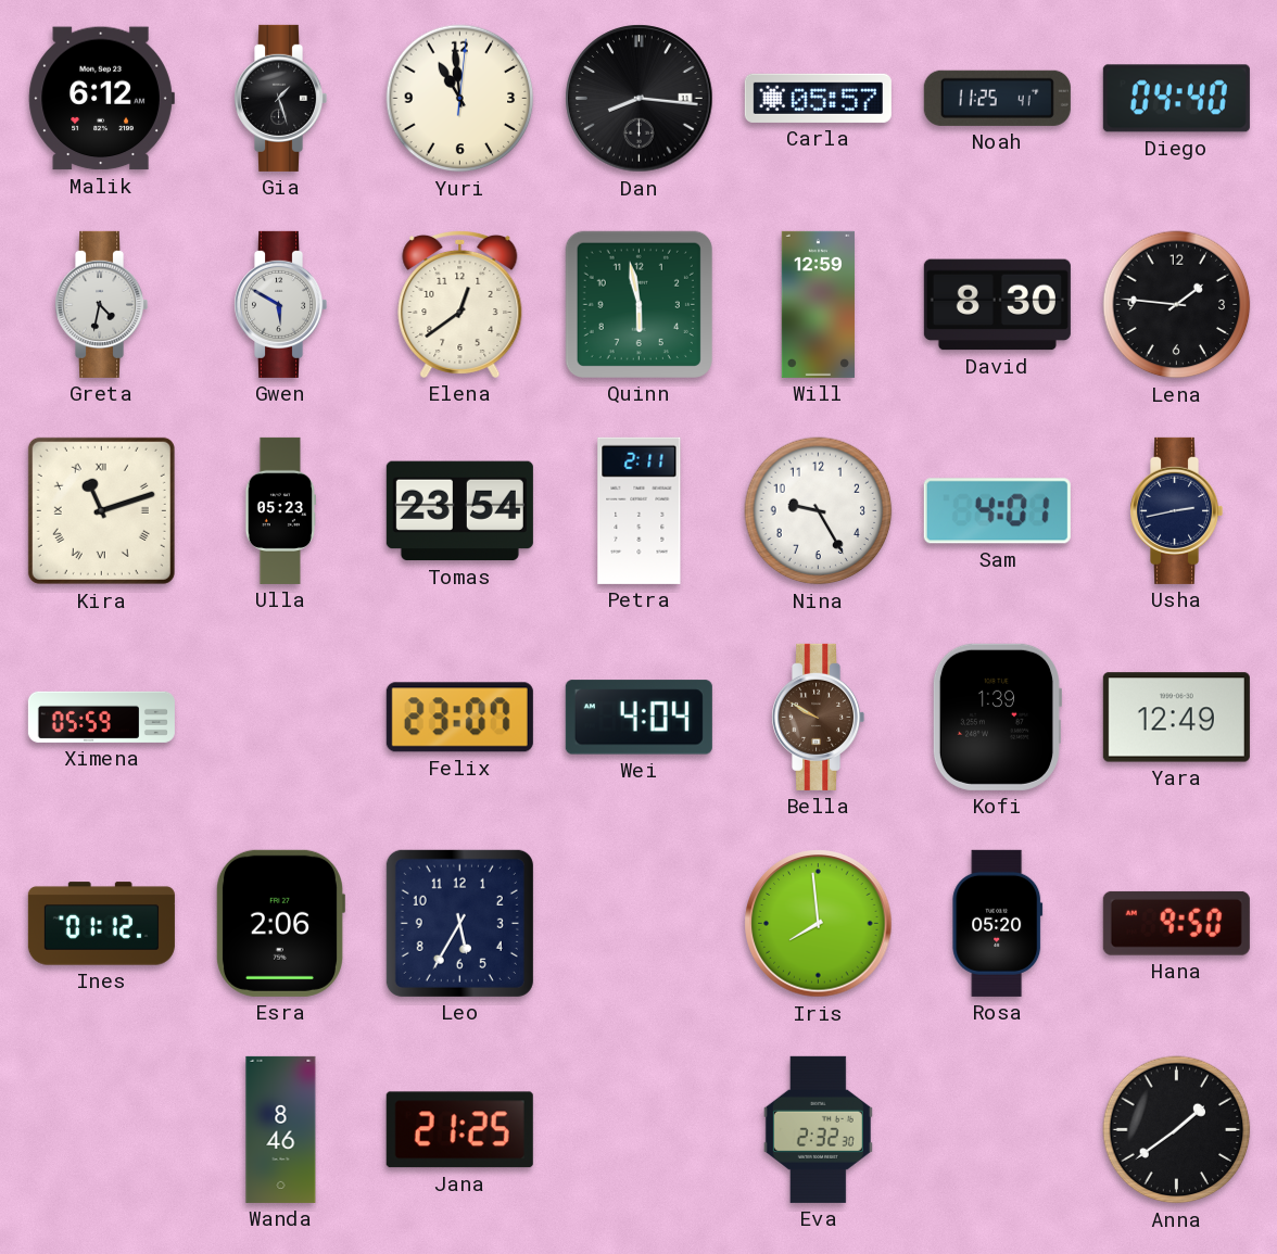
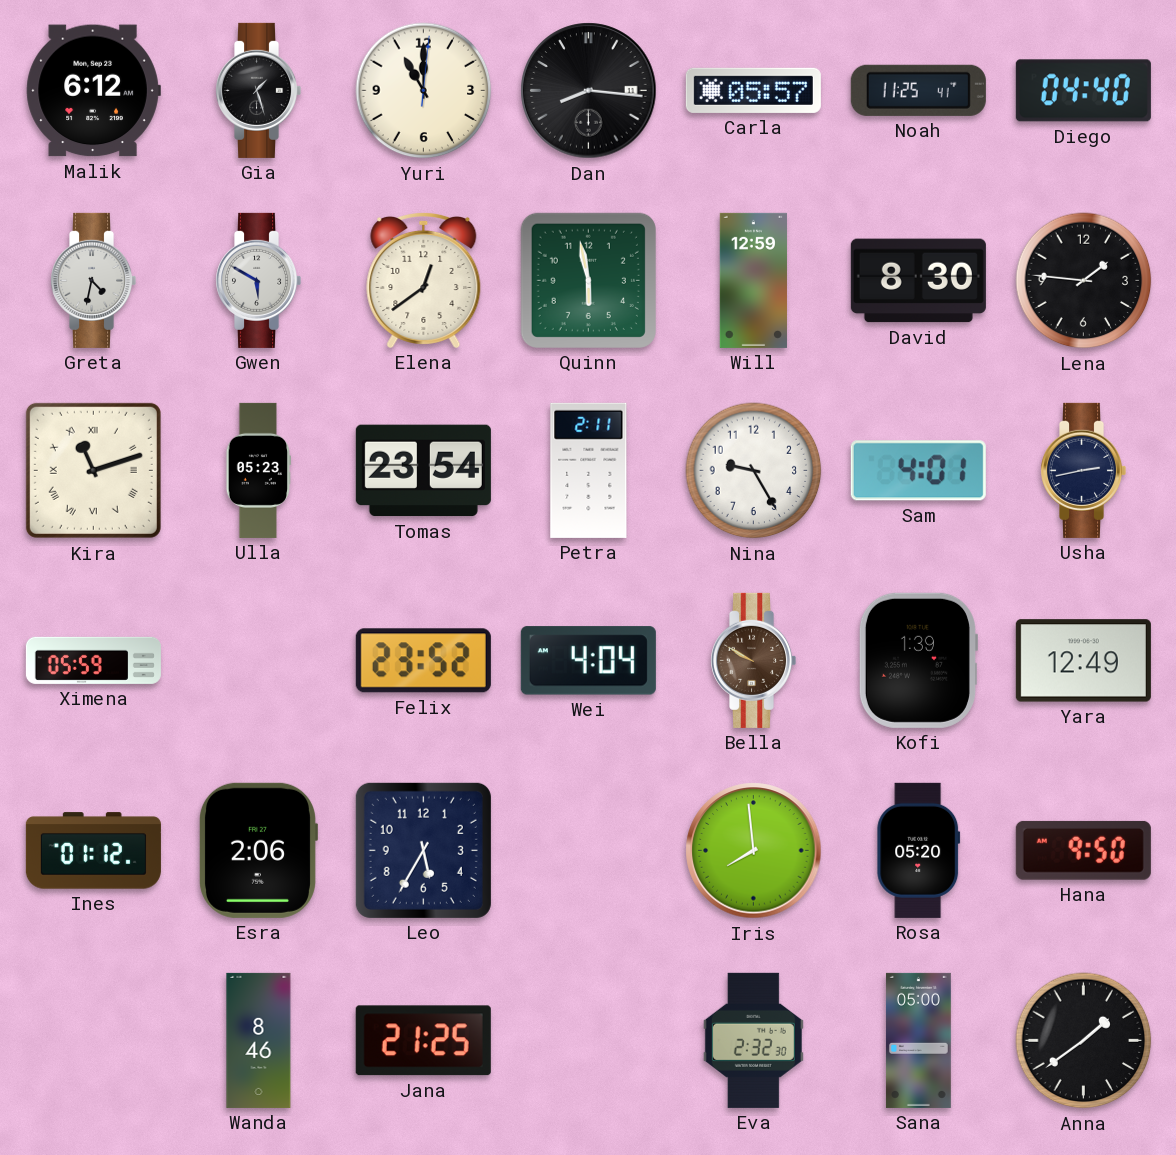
Yuri: 10:59 -> 11:00 (424, 91)
Felix: 23:07 -> 23:52 (423, 661)
Sana: none -> 05:00 (918, 1040)
